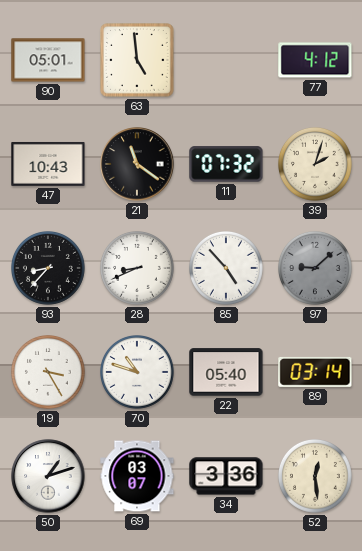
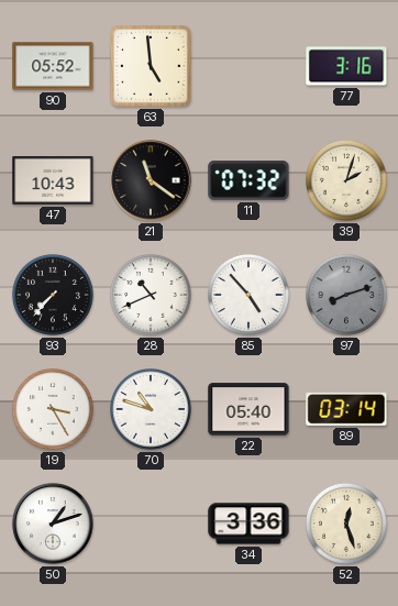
90: 05:01 -> 05:52 (53, 66)
77: 4:12 -> 3:16 (346, 66)
93: 8:37 -> 7:37 (54, 296)
28: 8:41 -> 10:41 (152, 296)
97: 9:08 -> 8:12 (347, 296)
69: 03:07 -> none (137, 476)
52: 12:29 -> 12:27 (347, 525)
